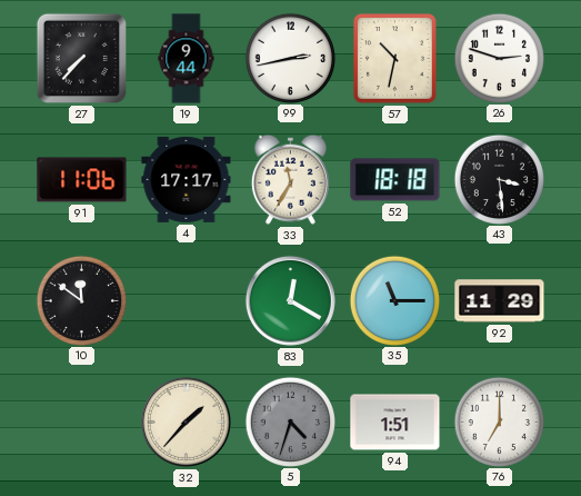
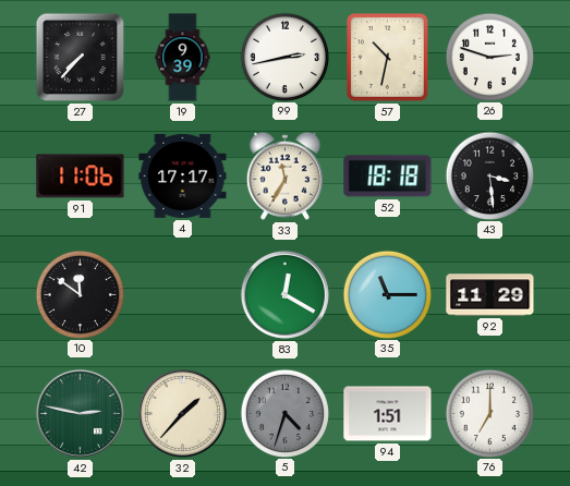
19: 9:44 -> 9:39 (183, 58)
42: none -> 2:47 (80, 413)
